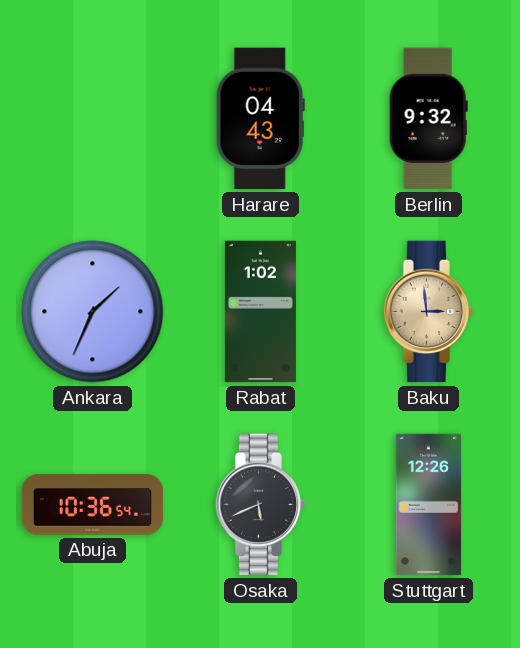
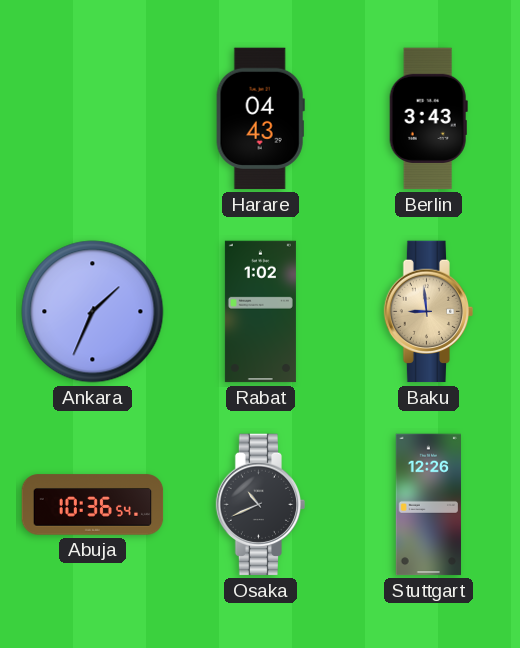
Berlin: 9:32 -> 3:43 (428, 119)
Baku: 2:59 -> 8:59 (429, 312)
Osaka: 5:41 -> 10:41 (261, 505)
